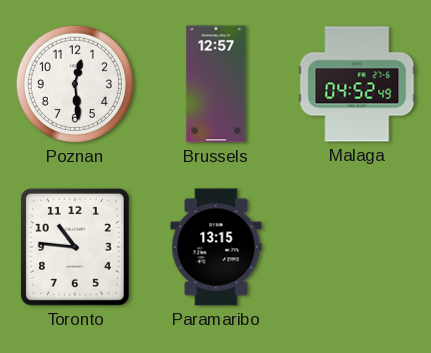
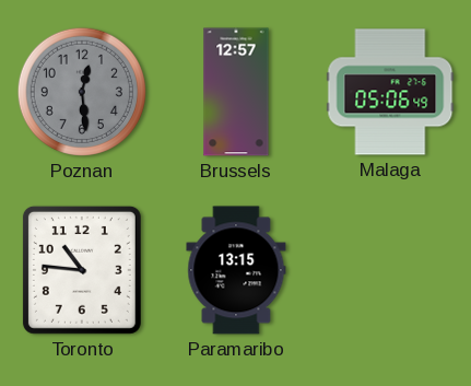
Poznan dial: white -> grey (82, 92)
Malaga: 04:52 -> 05:06 (390, 92)
